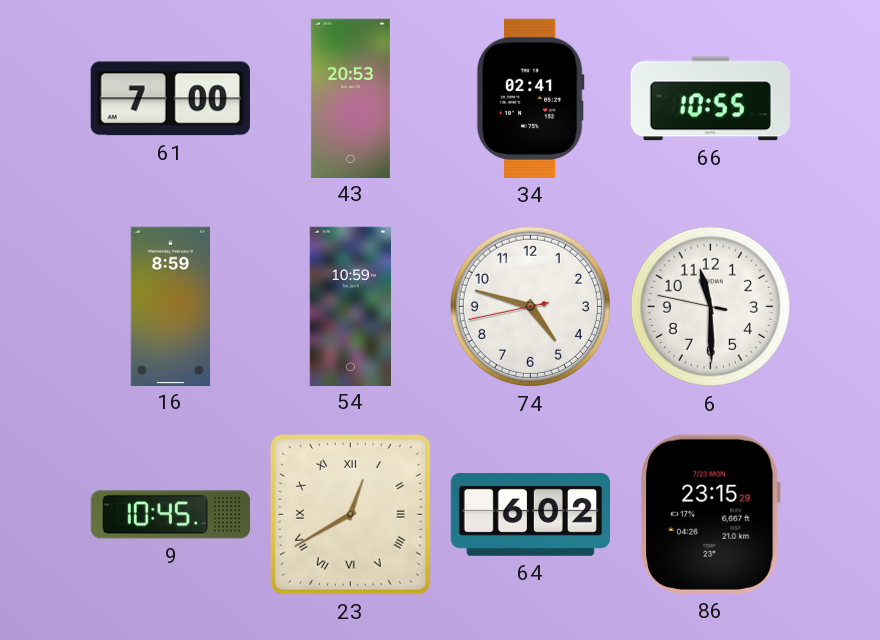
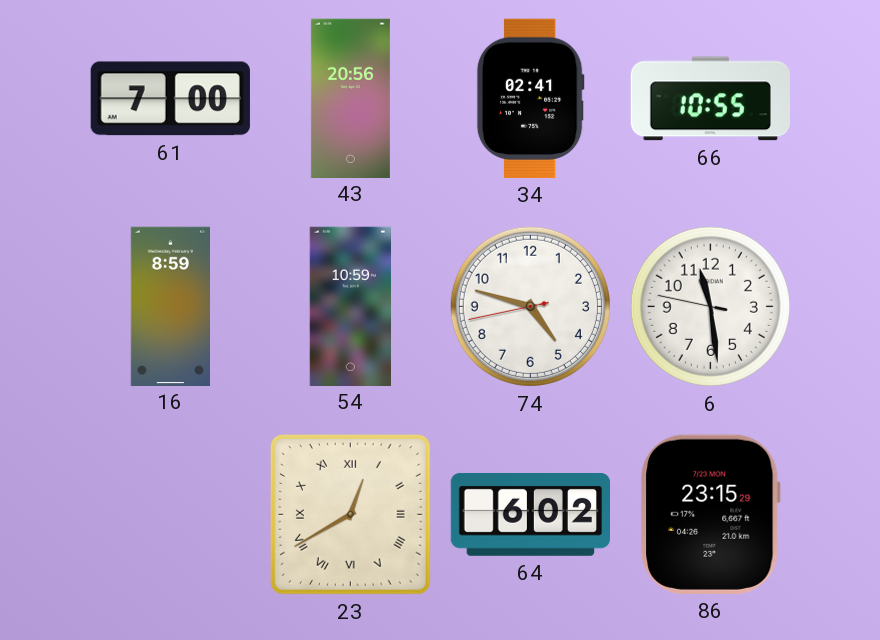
43: 20:53 -> 20:56 (350, 98)
6: 11:29 -> 11:28 (710, 306)
9: 10:45 -> none (171, 515)
